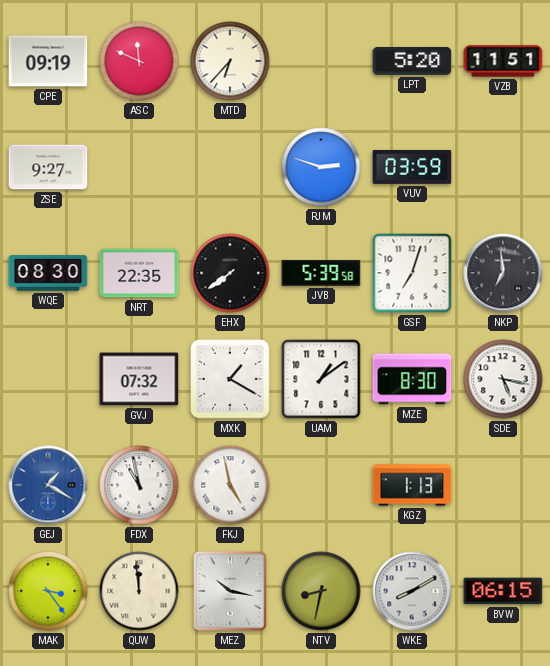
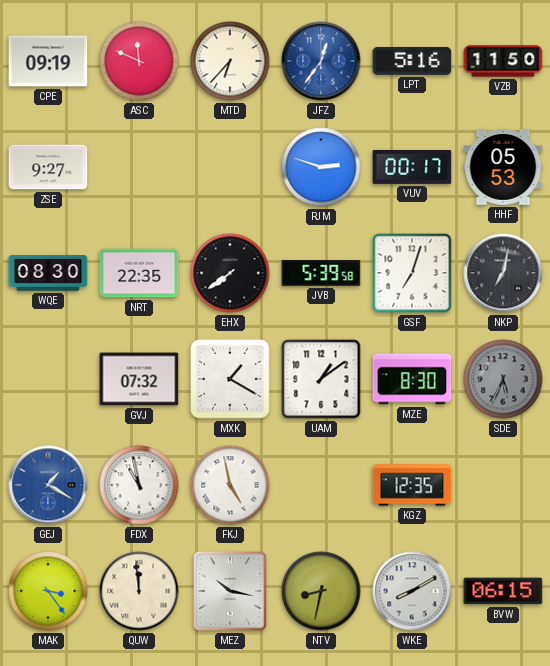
JFZ: none -> 12:36 (321, 61)
LPT: 5:20 -> 5:16 (412, 62)
VZB: 11:51 -> 11:50 (503, 61)
VUV: 03:59 -> 00:17 (412, 167)
HHF: none -> 05:53 (503, 167)
NKP: 6:59 -> 7:02 (503, 273)
SDE: 5:17 -> 5:34 (503, 379)
SDE dial: white -> grey (503, 379)
KGZ: 1:13 -> 12:35 (412, 485)
